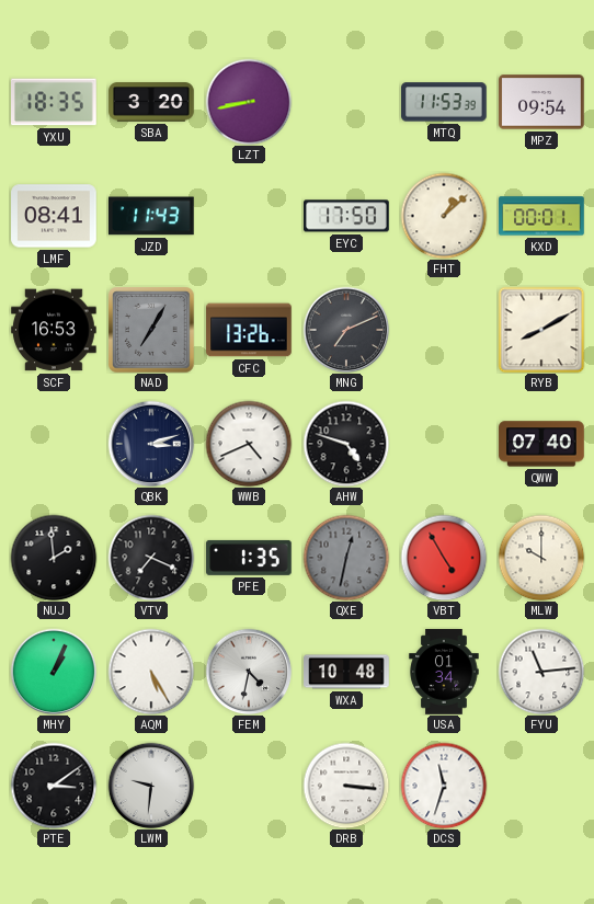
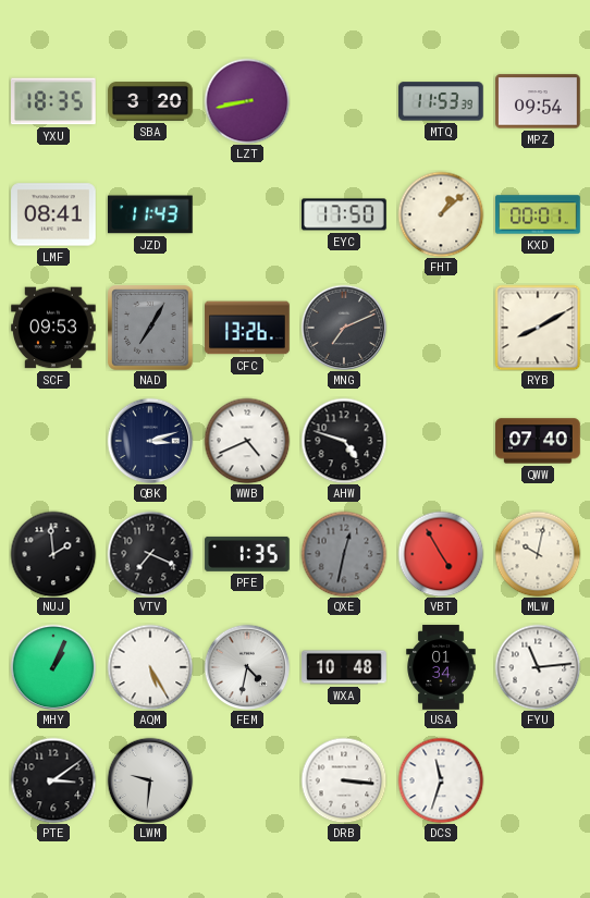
SCF: 16:53 -> 09:53 (53, 328)
MLW: 10:00 -> 10:02 (538, 554)
